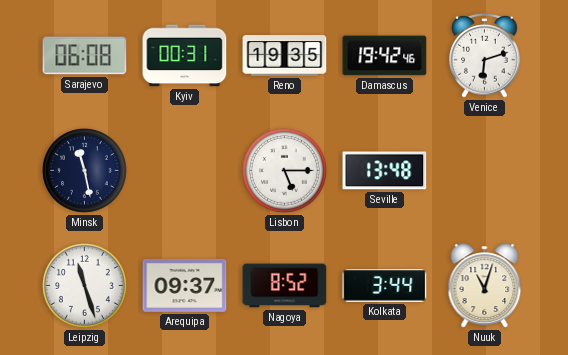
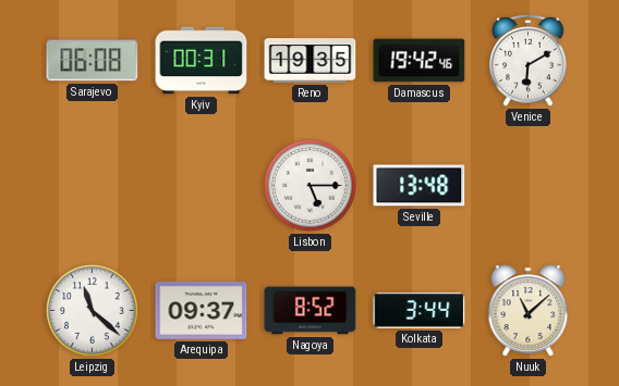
Venice: 6:12 -> 6:10 (529, 60)
Minsk: 11:28 -> none (84, 170)
Leipzig: 11:27 -> 11:22 (92, 310)
Nuuk: 11:03 -> 11:08 (529, 311)
